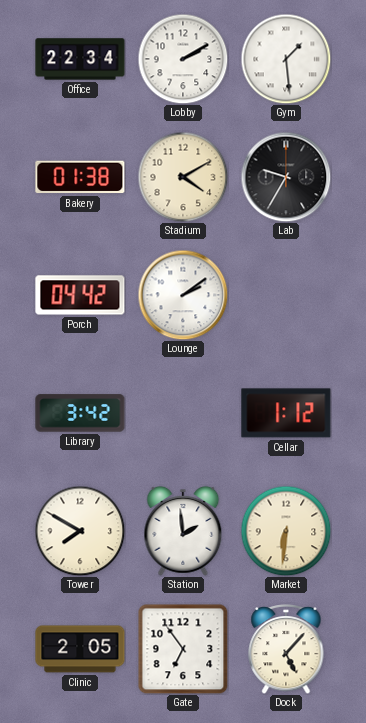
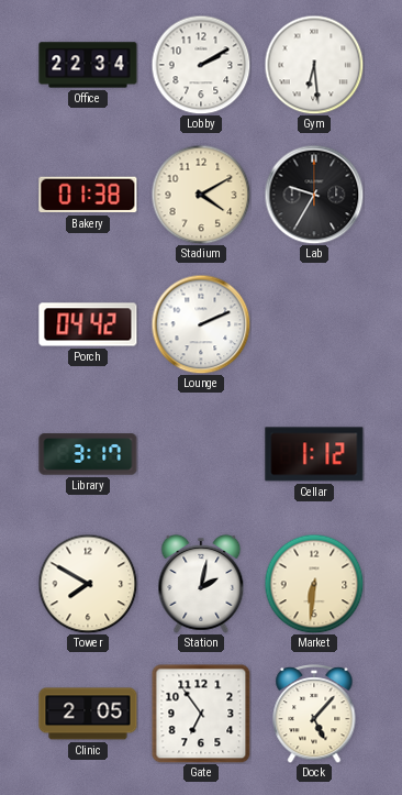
Gym: 1:29 -> 6:29 (314, 65)
Lounge: 2:09 -> 2:11 (201, 324)
Library: 3:42 -> 3:17 (88, 454)
Station: 1:59 -> 2:02 (201, 584)
